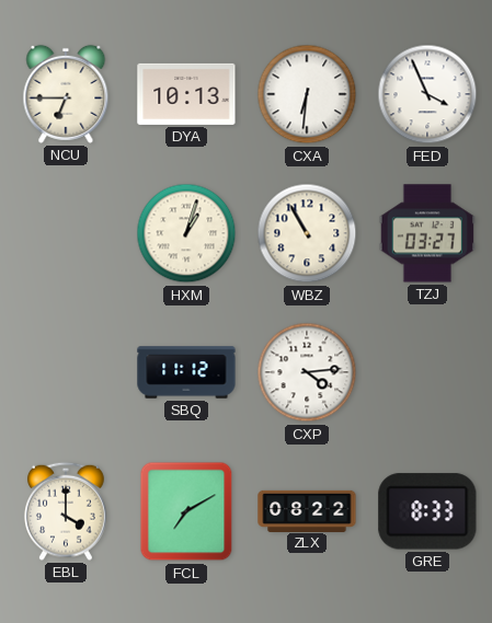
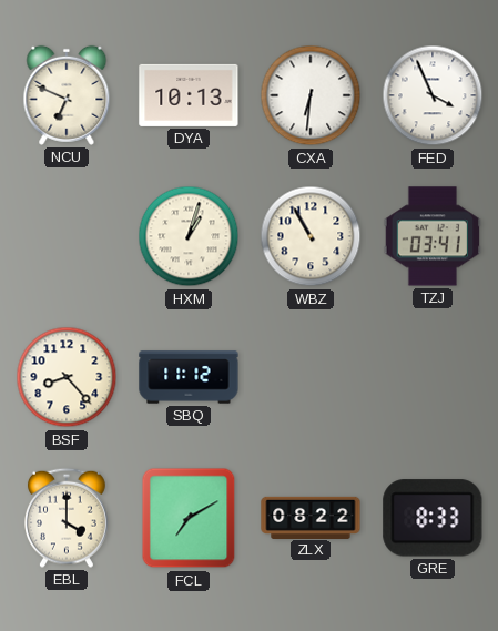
NCU: 6:45 -> 6:49 (67, 95)
TZJ: 03:27 -> 03:41 (433, 236)
BSF: none -> 8:23 (67, 377)
CXP: 4:14 -> none (307, 372)
